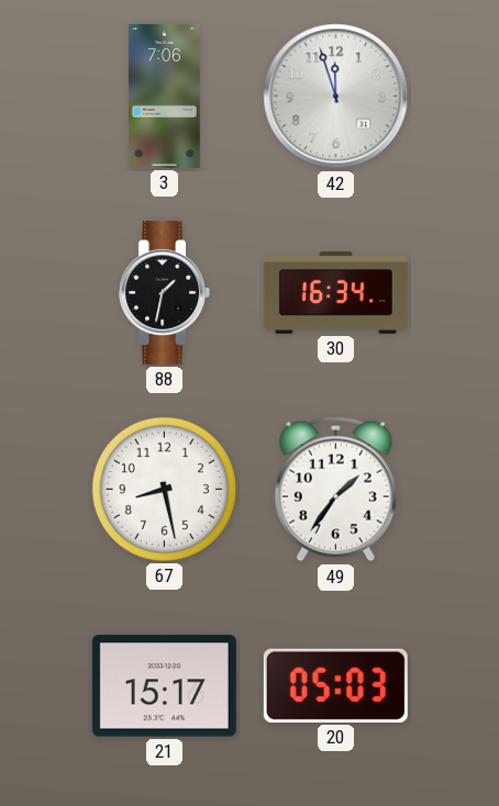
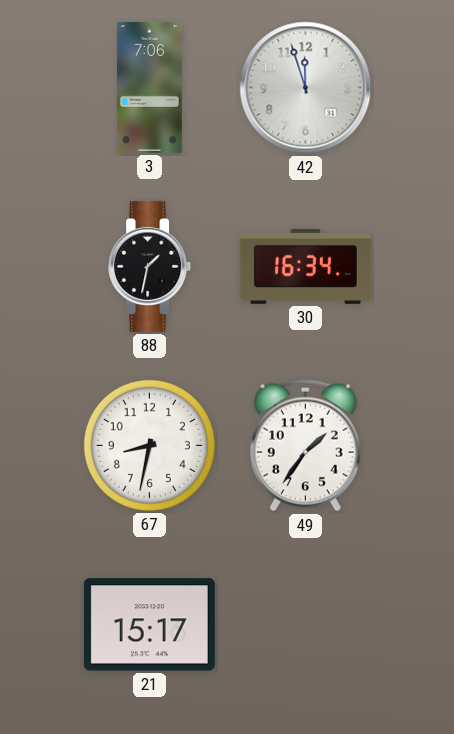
67: 8:28 -> 8:32 (149, 445)
20: 05:03 -> none (335, 685)
